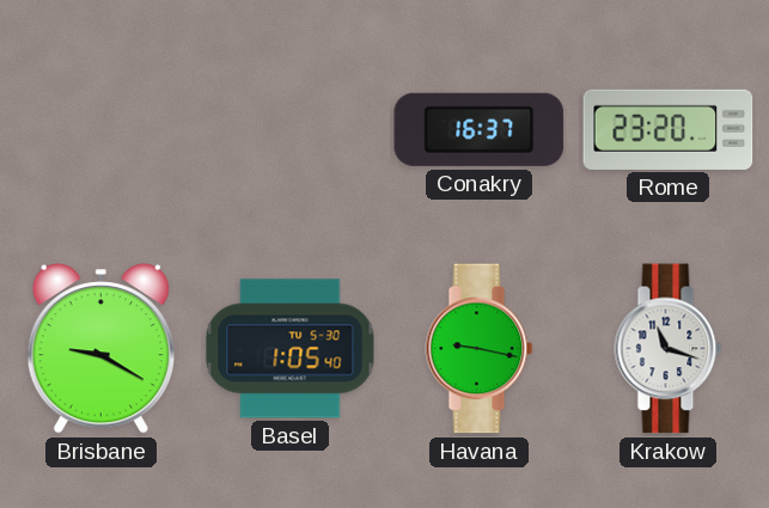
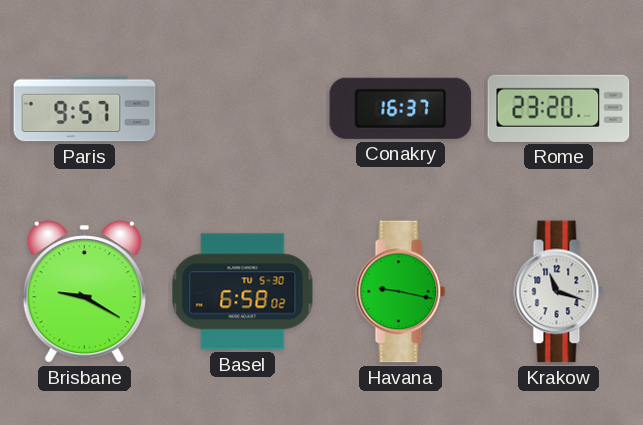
Paris: none -> 9:57 (85, 109)
Basel: 1:05 -> 6:58 (243, 292)
